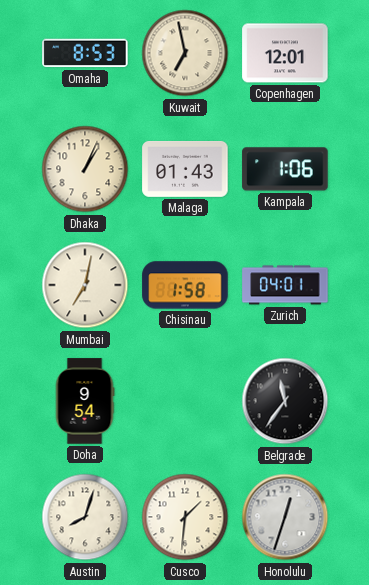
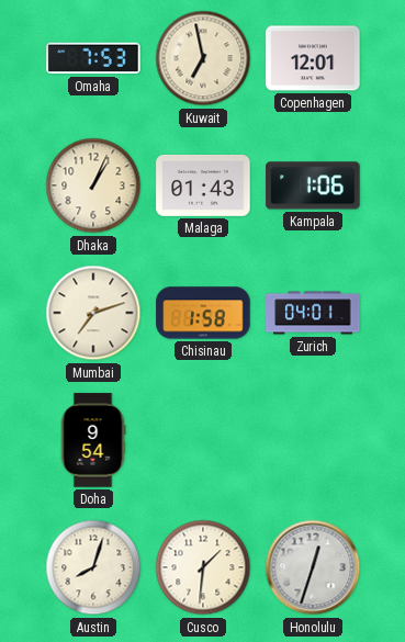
Omaha: 8:53 -> 7:53 (93, 58)
Mumbai: 7:02 -> 7:12 (93, 313)
Belgrade: 11:36 -> none (285, 401)
